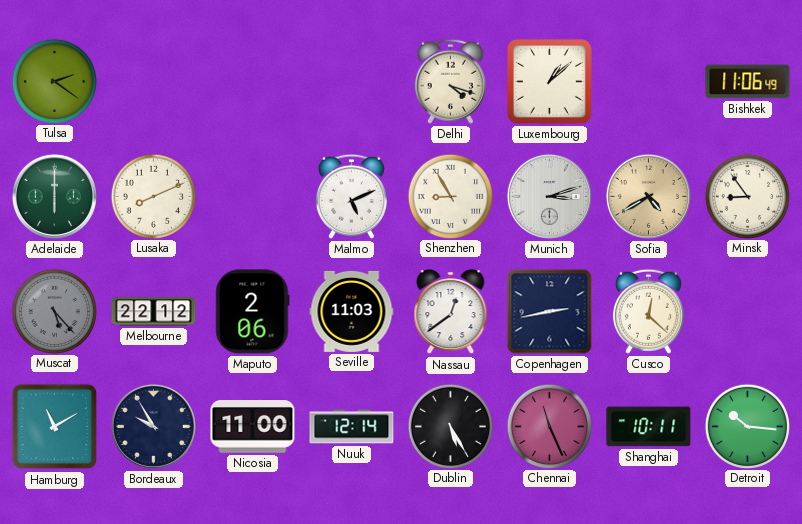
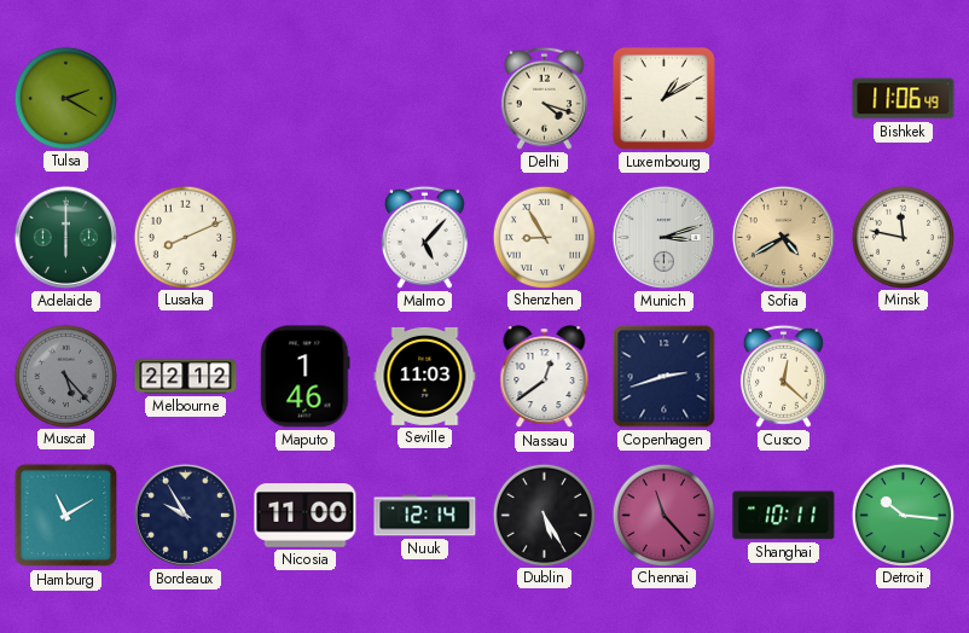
Tulsa: 2:21 -> 2:20 (65, 98)
Luxembourg: 1:08 -> 1:10 (663, 98)
Malmo: 5:11 -> 5:07 (424, 237)
Minsk: 8:54 -> 11:47 (903, 237)
Maputo: 2:06 -> 1:46 (306, 377)
Copenhagen: 2:43 -> 2:42 (665, 377)
Chennai: 11:26 -> 11:23 (663, 515)
